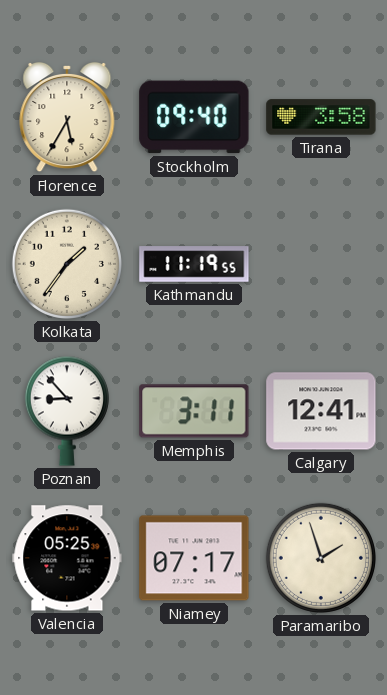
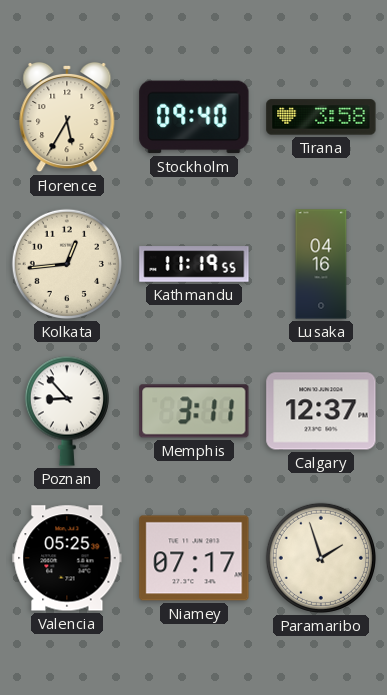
Kolkata: 1:36 -> 12:44 (67, 264)
Lusaka: none -> 04:16 (321, 264)
Calgary: 12:41 -> 12:37 (321, 411)
